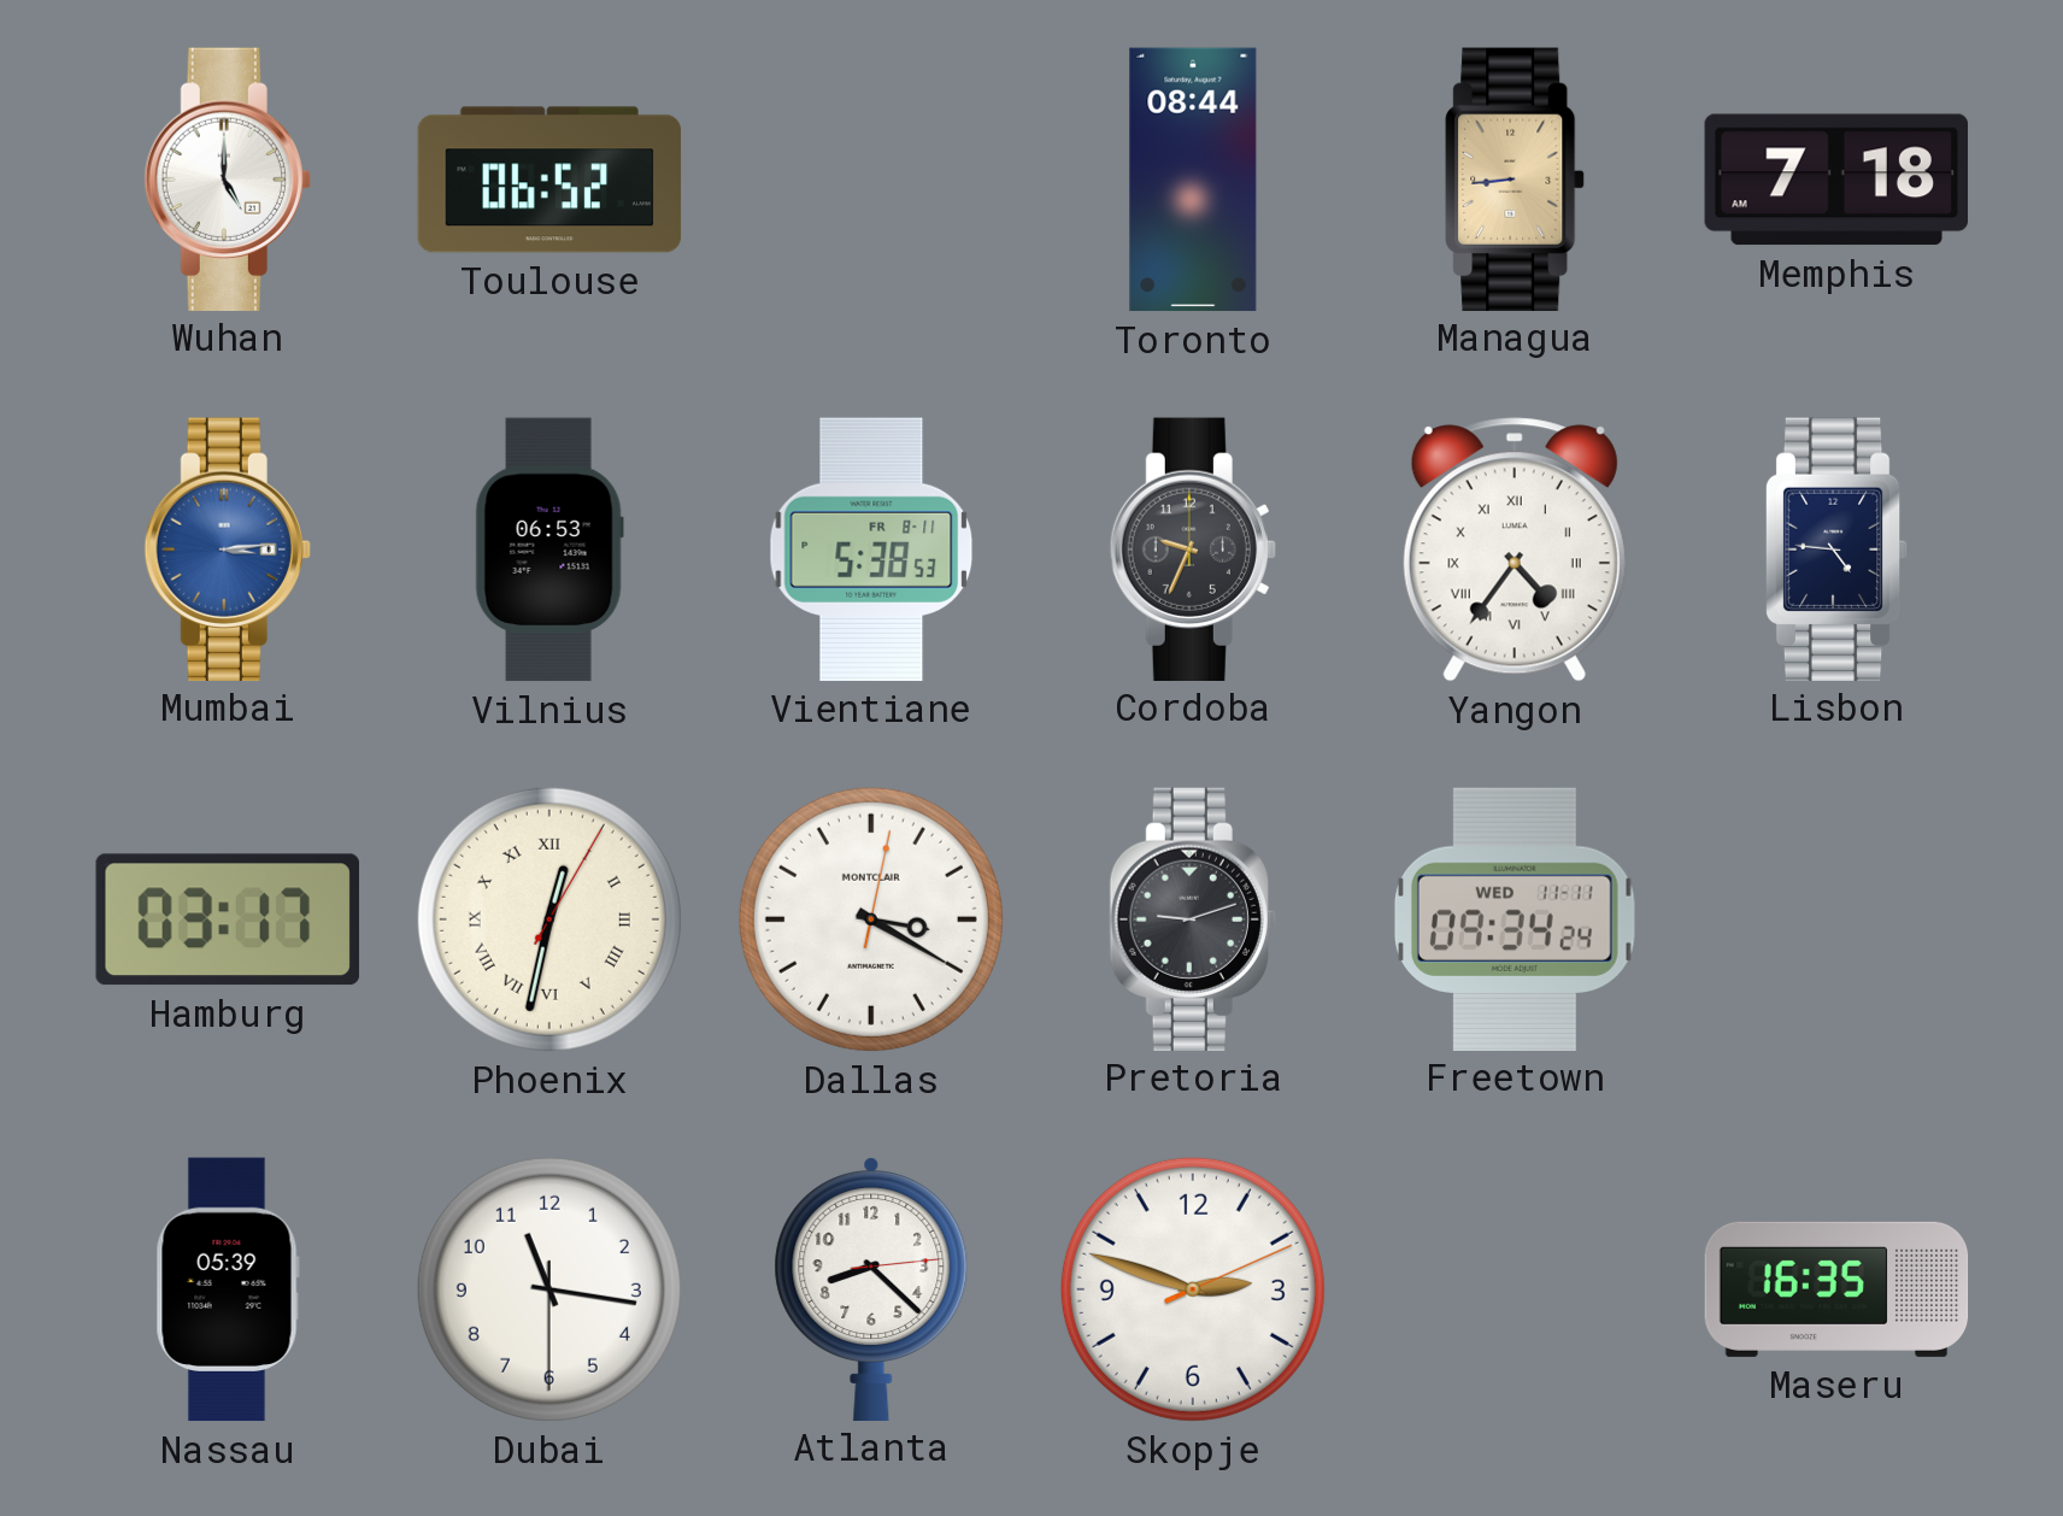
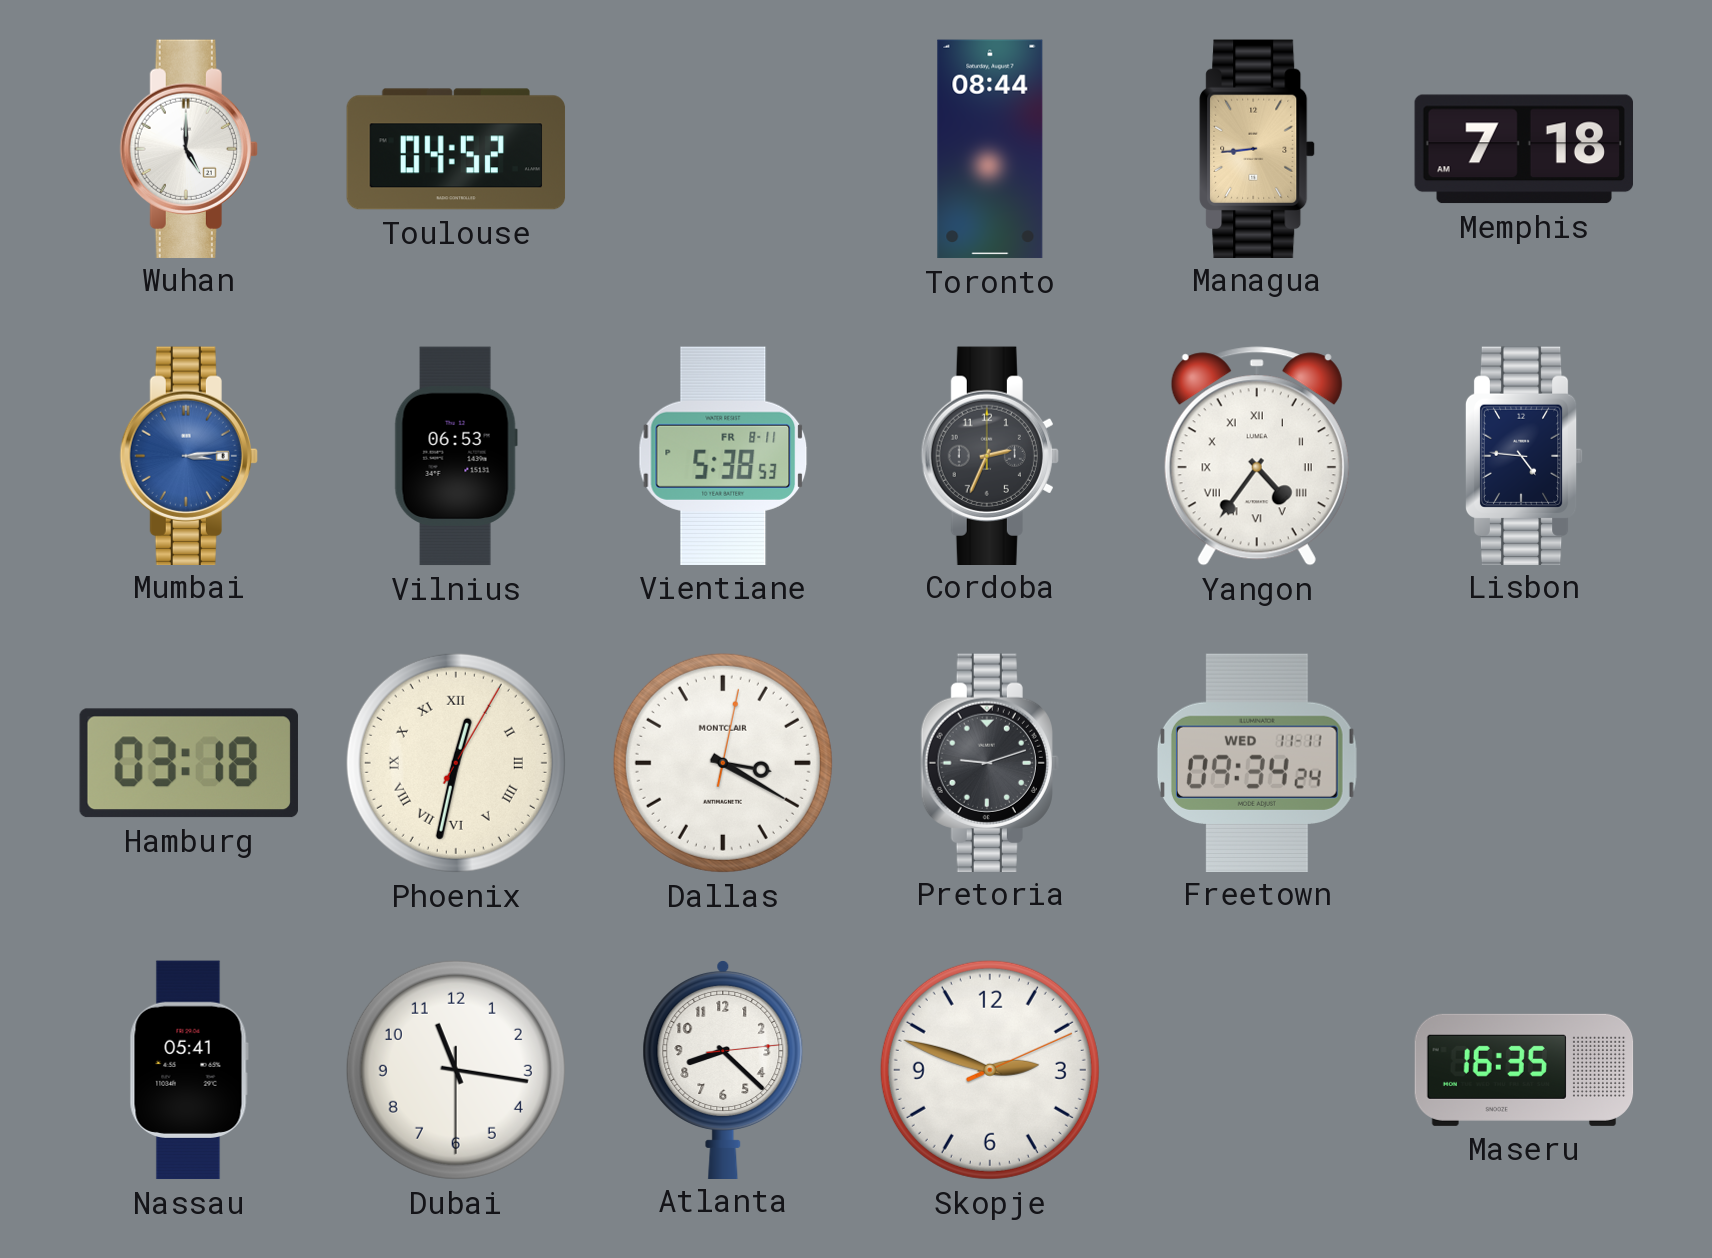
Toulouse: 06:52 -> 04:52 (456, 149)
Cordoba: 9:34 -> 2:34 (990, 455)
Hamburg: 03:17 -> 03:18 (189, 763)
Nassau: 05:39 -> 05:41 (189, 1070)
